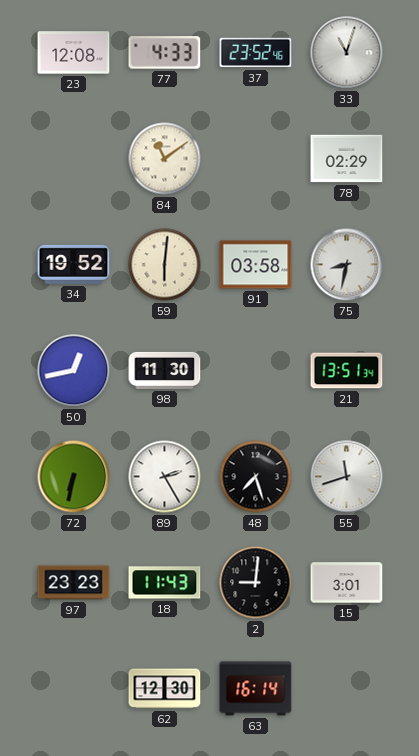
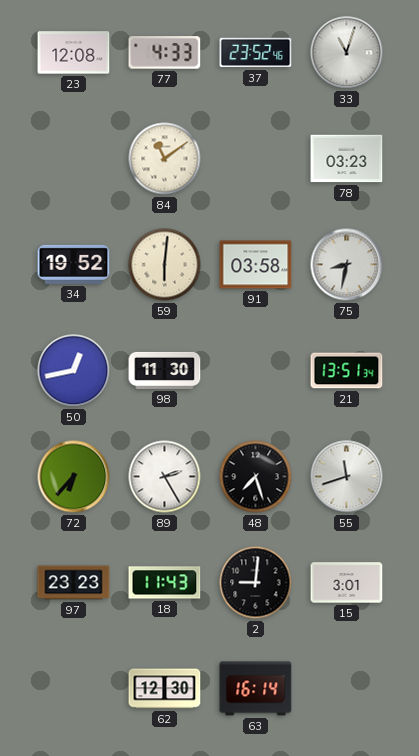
78: 02:29 -> 03:23 (347, 159)
72: 6:32 -> 6:37 (74, 477)
